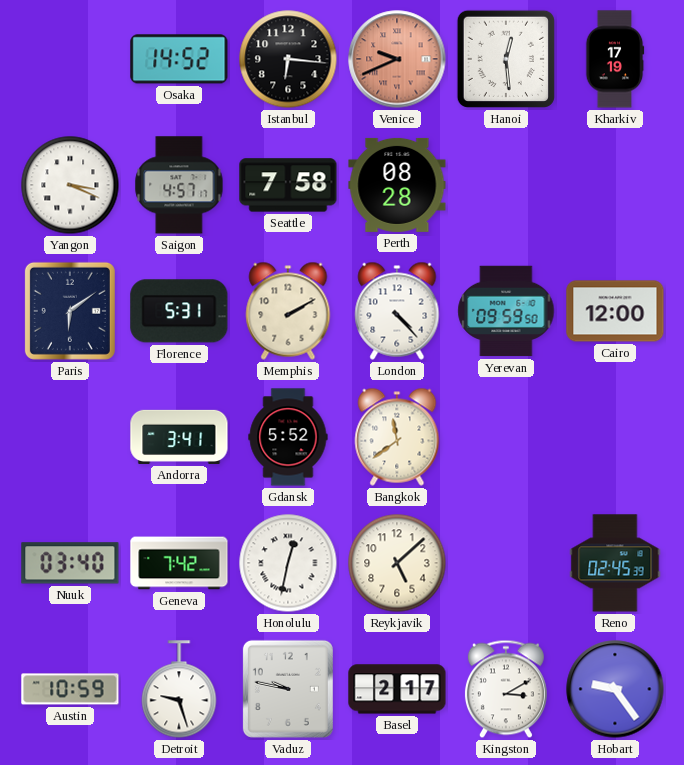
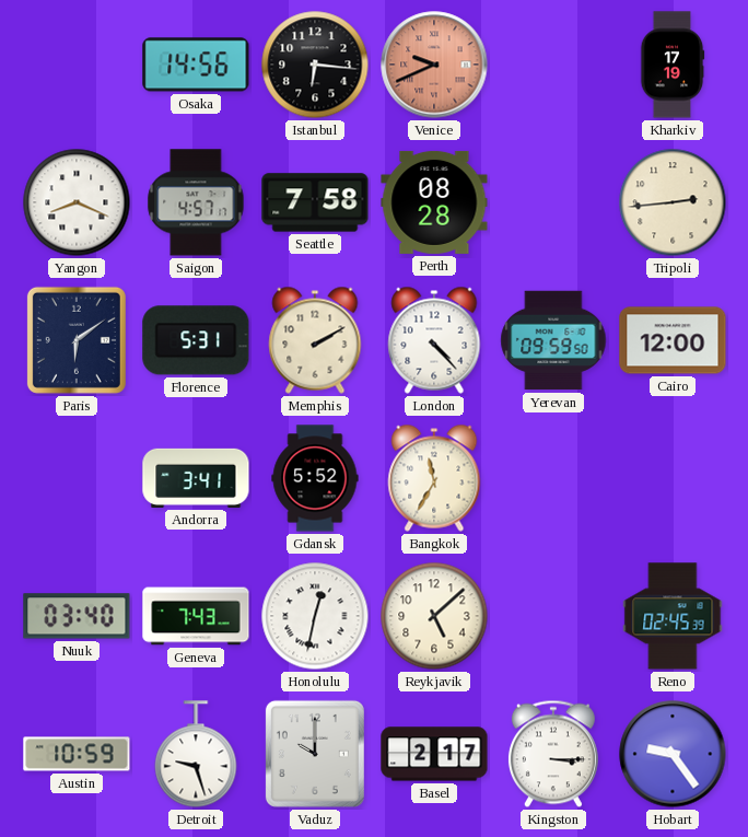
Osaka: 14:52 -> 14:56 (196, 65)
Hanoi: 12:29 -> none (506, 59)
Yangon: 3:19 -> 8:19 (77, 202)
Tripoli: none -> 2:44 (673, 202)
Bangkok: 11:39 -> 11:35 (434, 478)
Geneva: 7:42 -> 7:43 (196, 616)
Vaduz: 9:47 -> 10:00 (315, 754)
Kingston: 3:10 -> 3:15 (553, 754)
